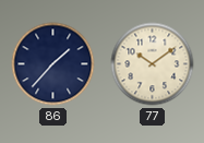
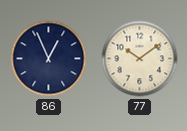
86: 1:37 -> 12:56 (49, 59)
